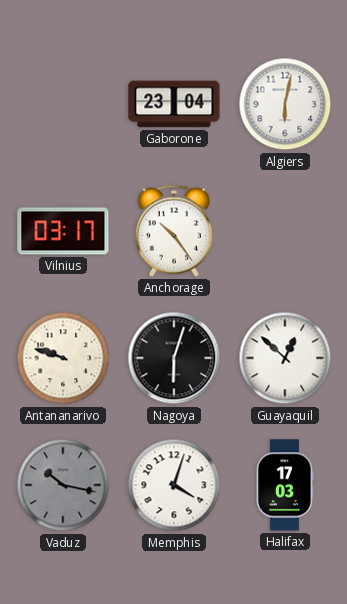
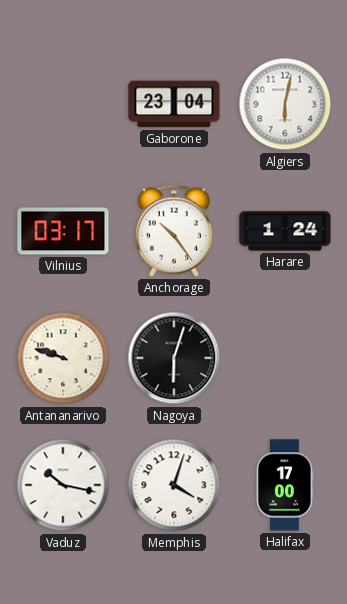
Harare: none -> 1:24 (285, 231)
Guayaquil: 12:52 -> none (285, 358)
Vaduz dial: grey -> white (63, 485)
Halifax: 17:03 -> 17:00 (285, 485)
